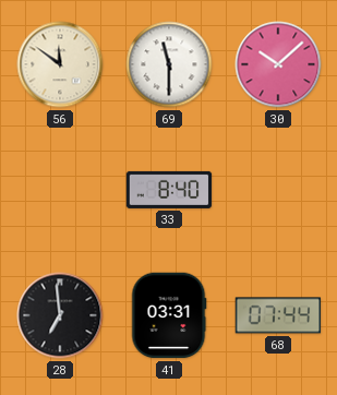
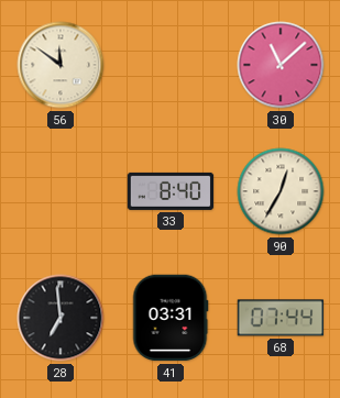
69: 11:30 -> none (169, 64)
30: 10:08 -> 11:08 (281, 65)
90: none -> 12:35 (281, 191)
